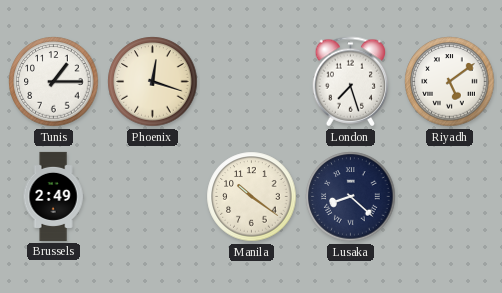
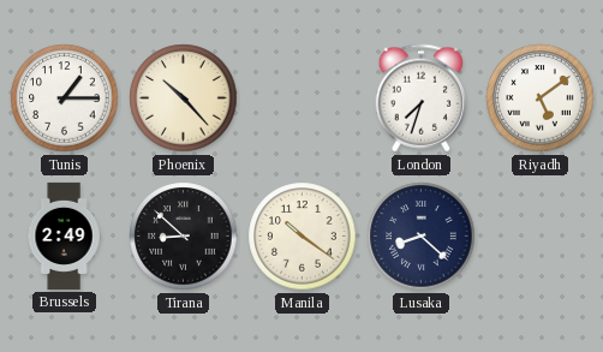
Phoenix: 12:18 -> 10:23 (184, 99)
London: 7:27 -> 7:33 (422, 99)
Tirana: none -> 8:52 (184, 237)
